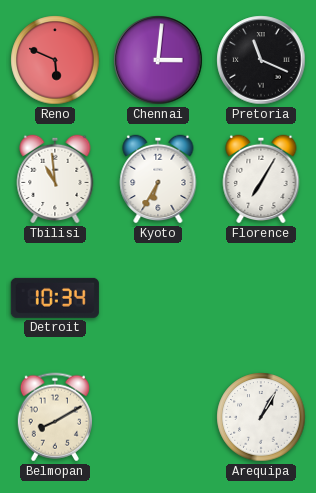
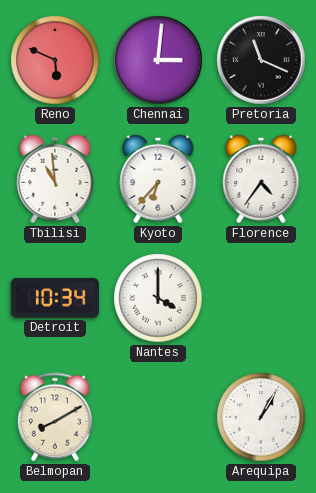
Kyoto: 6:35 -> 6:37 (158, 179)
Florence: 7:05 -> 4:36 (261, 179)
Nantes: none -> 4:00 (158, 298)
